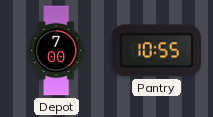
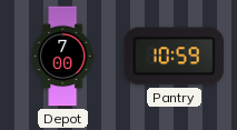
Pantry: 10:55 -> 10:59 (175, 57)
